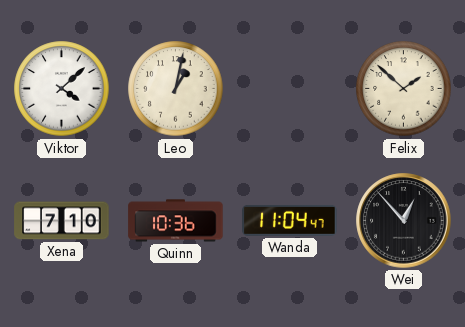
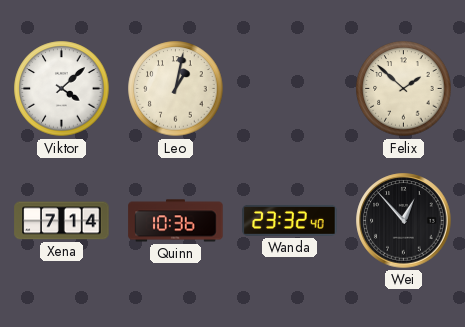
Xena: 7:10 -> 7:14 (62, 221)
Wanda: 11:04 -> 23:32 (290, 220)
